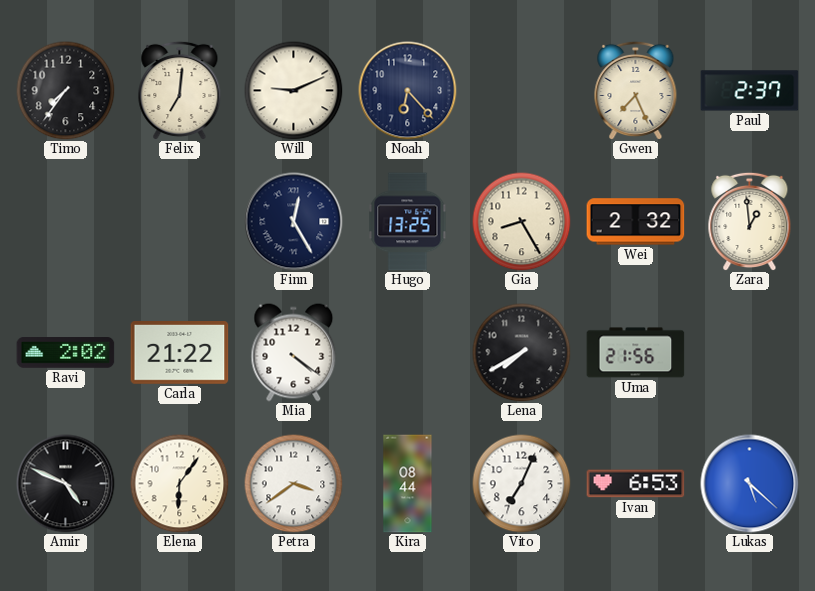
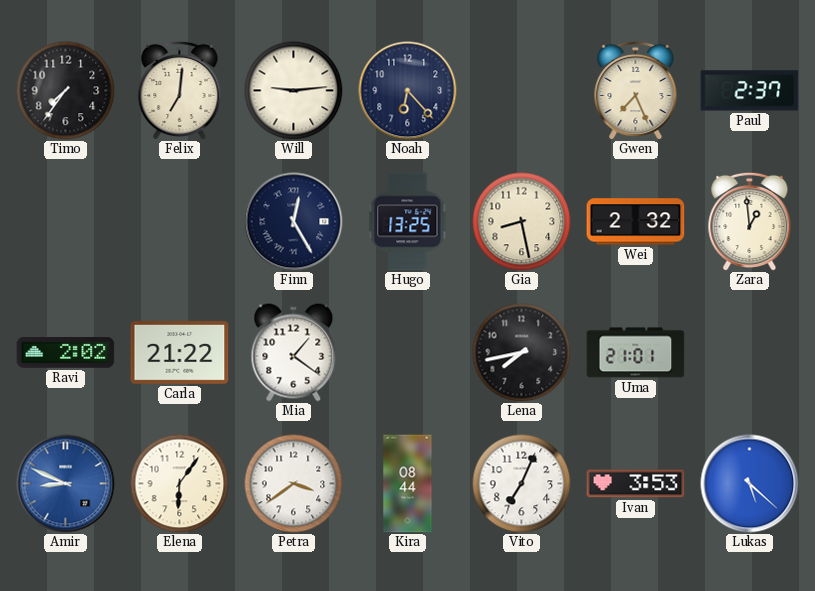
Will: 9:11 -> 9:14 (294, 91)
Gia: 8:25 -> 8:28 (522, 222)
Mia: 4:21 -> 1:21 (294, 353)
Lena: 7:40 -> 7:43 (522, 353)
Uma: 21:56 -> 21:01 (636, 353)
Amir: 4:49 -> 8:49 (66, 484)
Amir dial: black -> blue (66, 484)
Ivan: 6:53 -> 3:53 (636, 484)
